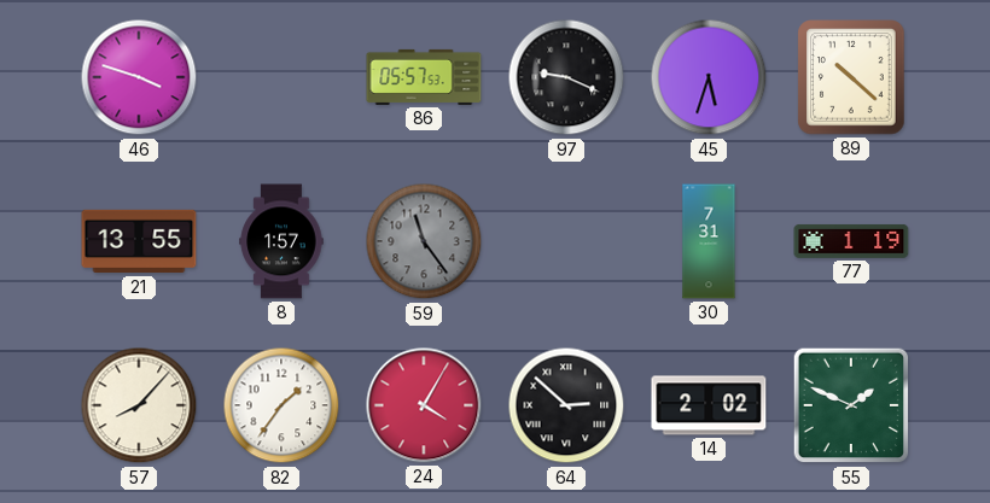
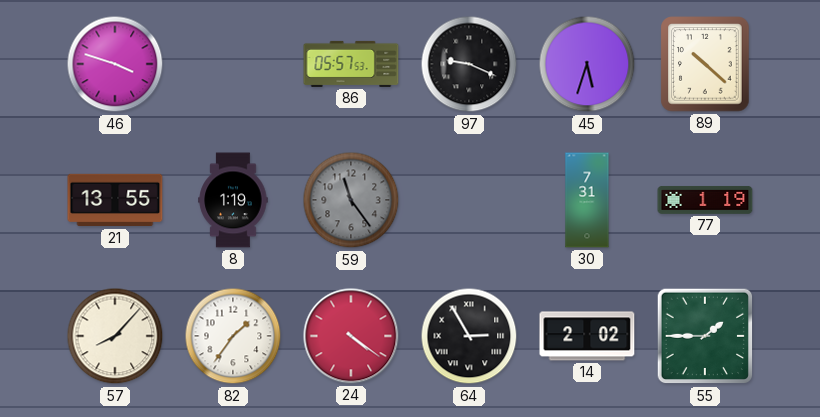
8: 1:57 -> 1:19 (233, 200)
24: 4:05 -> 4:21 (351, 336)
64: 2:52 -> 2:55 (469, 336)
55: 1:49 -> 1:45 (705, 336)
